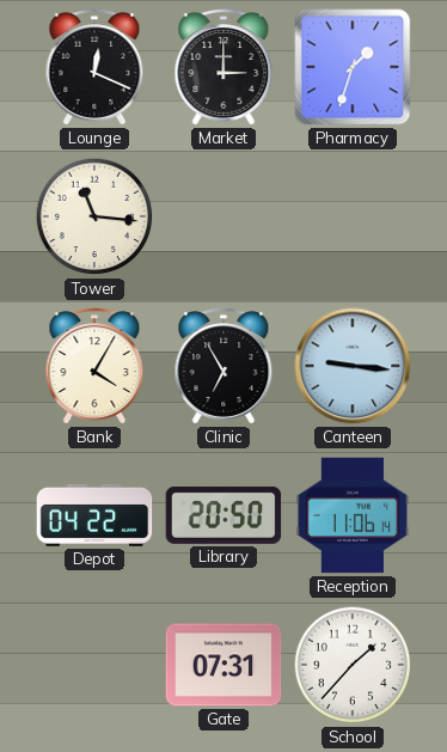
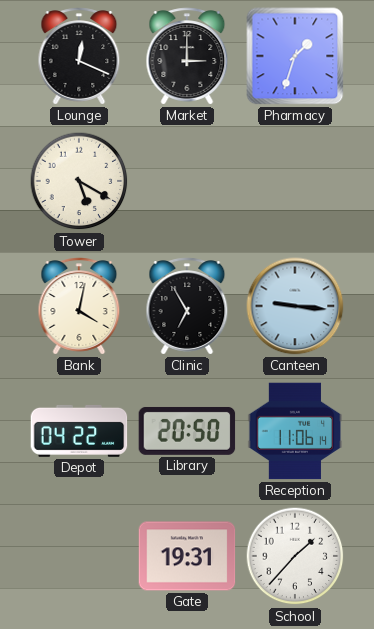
Tower: 11:16 -> 5:20 (79, 181)
Bank: 4:05 -> 4:02 (79, 306)
Gate: 07:31 -> 19:31 (187, 556)
